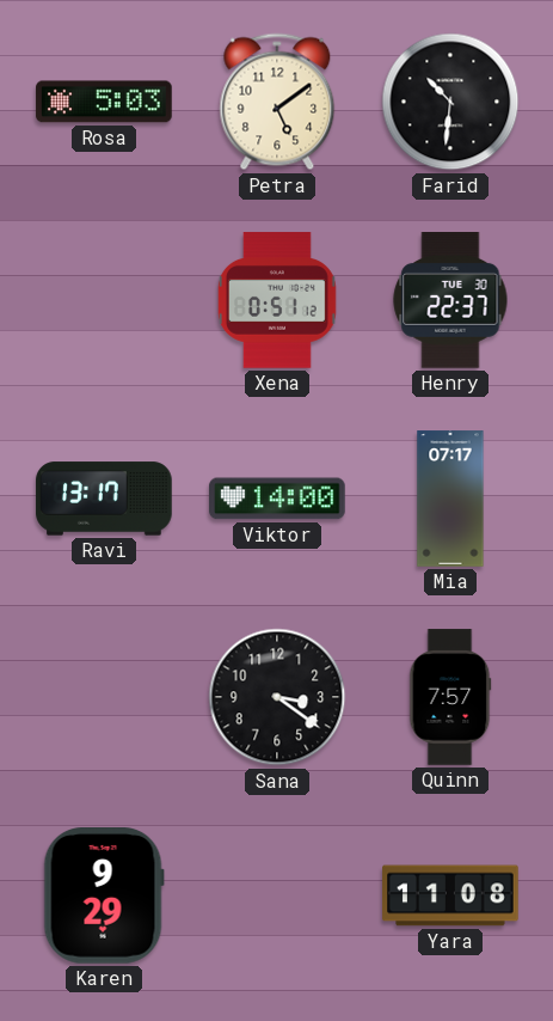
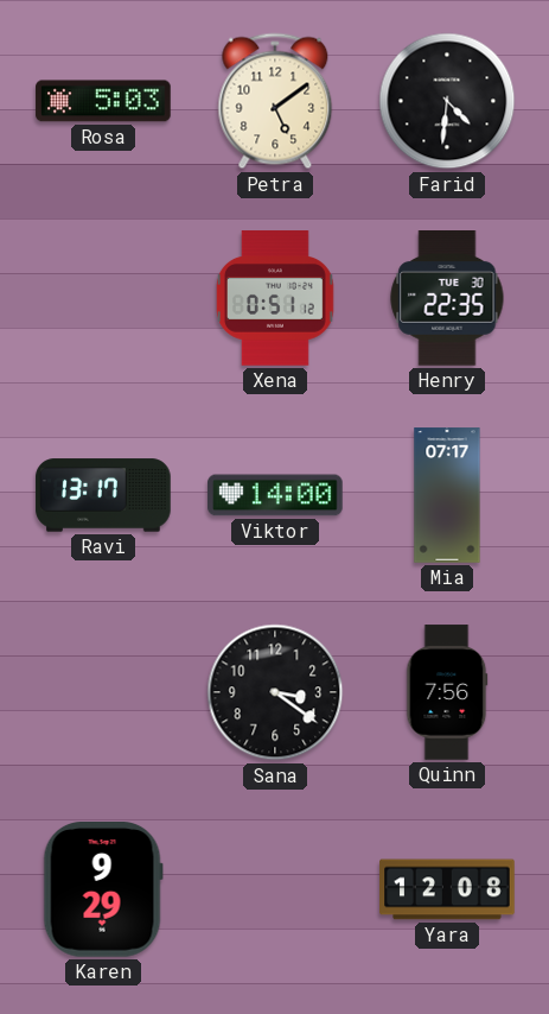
Farid: 10:31 -> 4:31 (447, 101)
Henry: 22:37 -> 22:35 (447, 299)
Quinn: 7:57 -> 7:56 (447, 692)
Yara: 11:08 -> 12:08 (447, 889)
